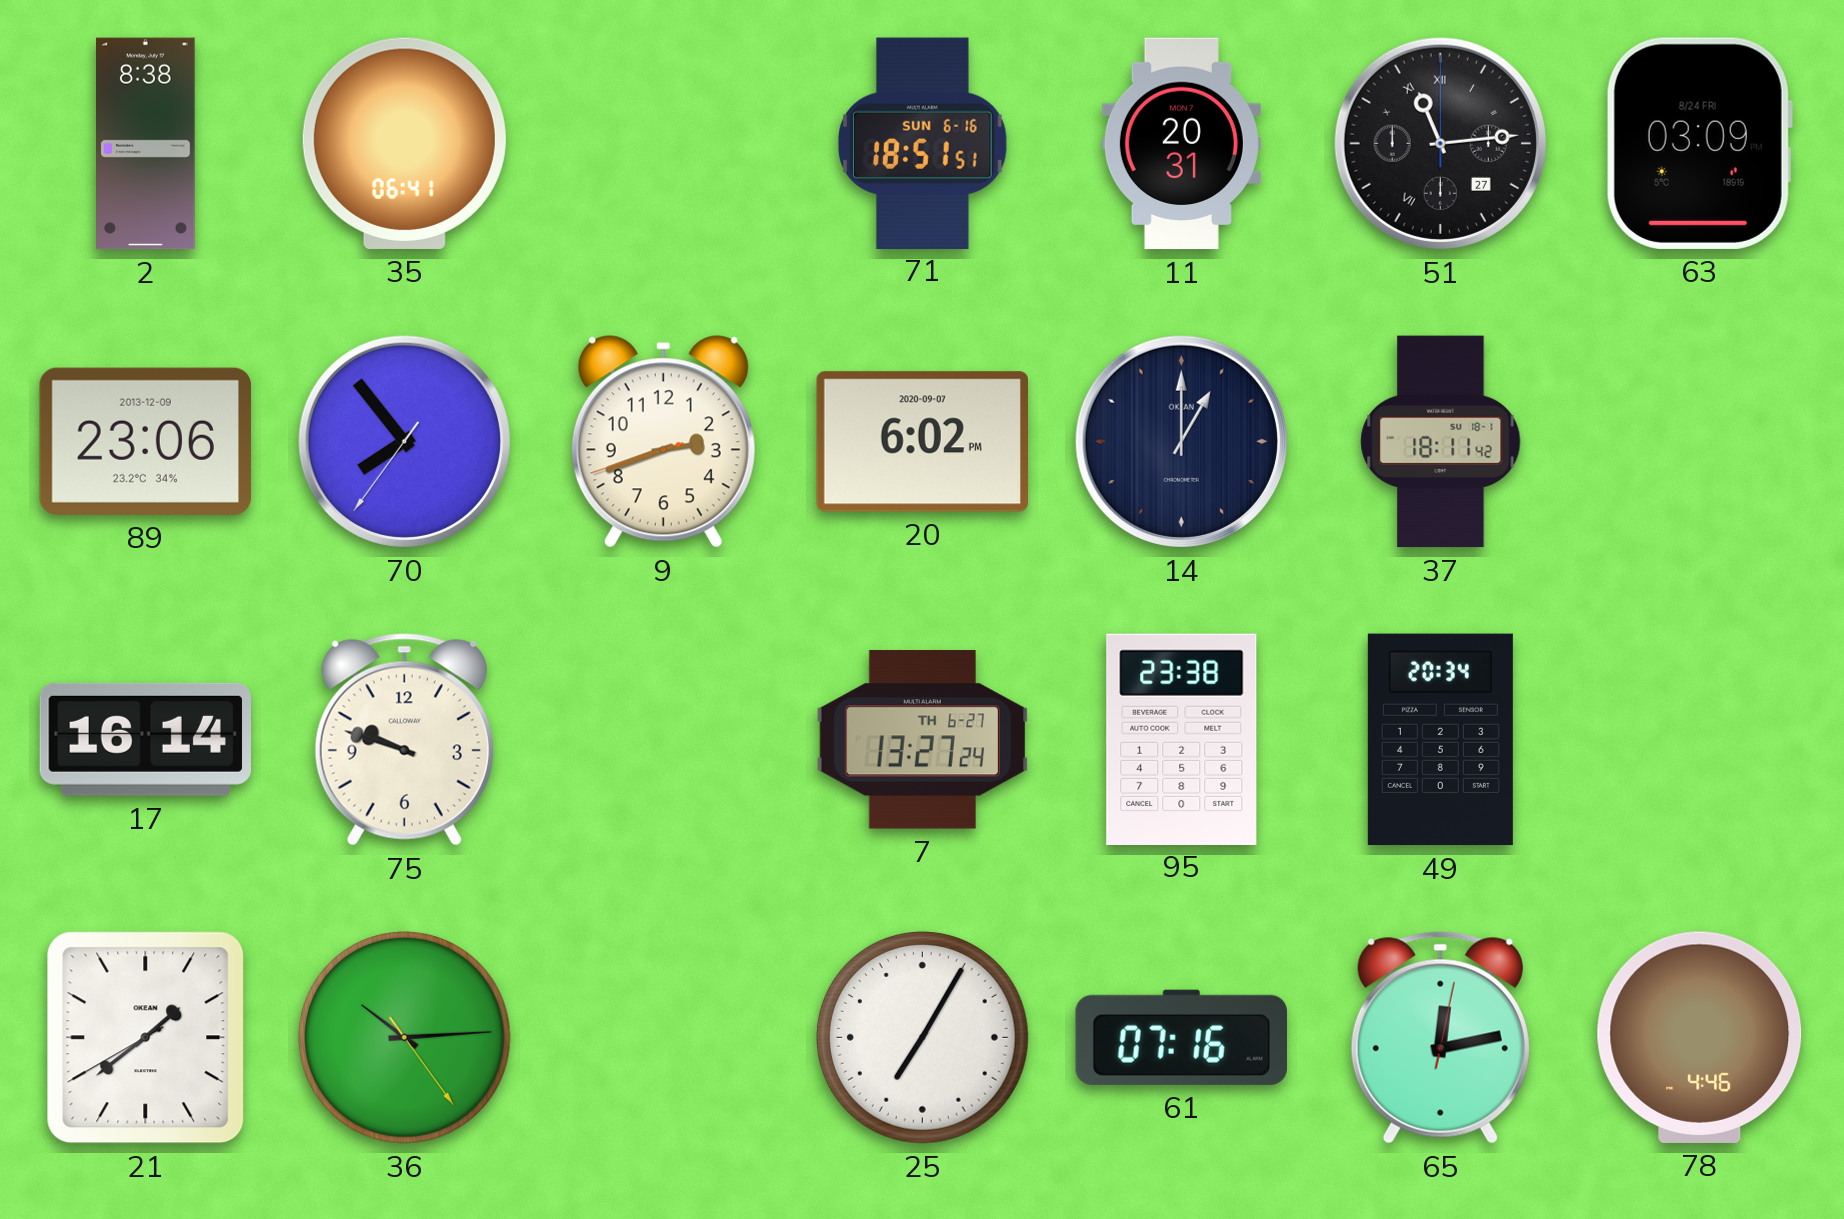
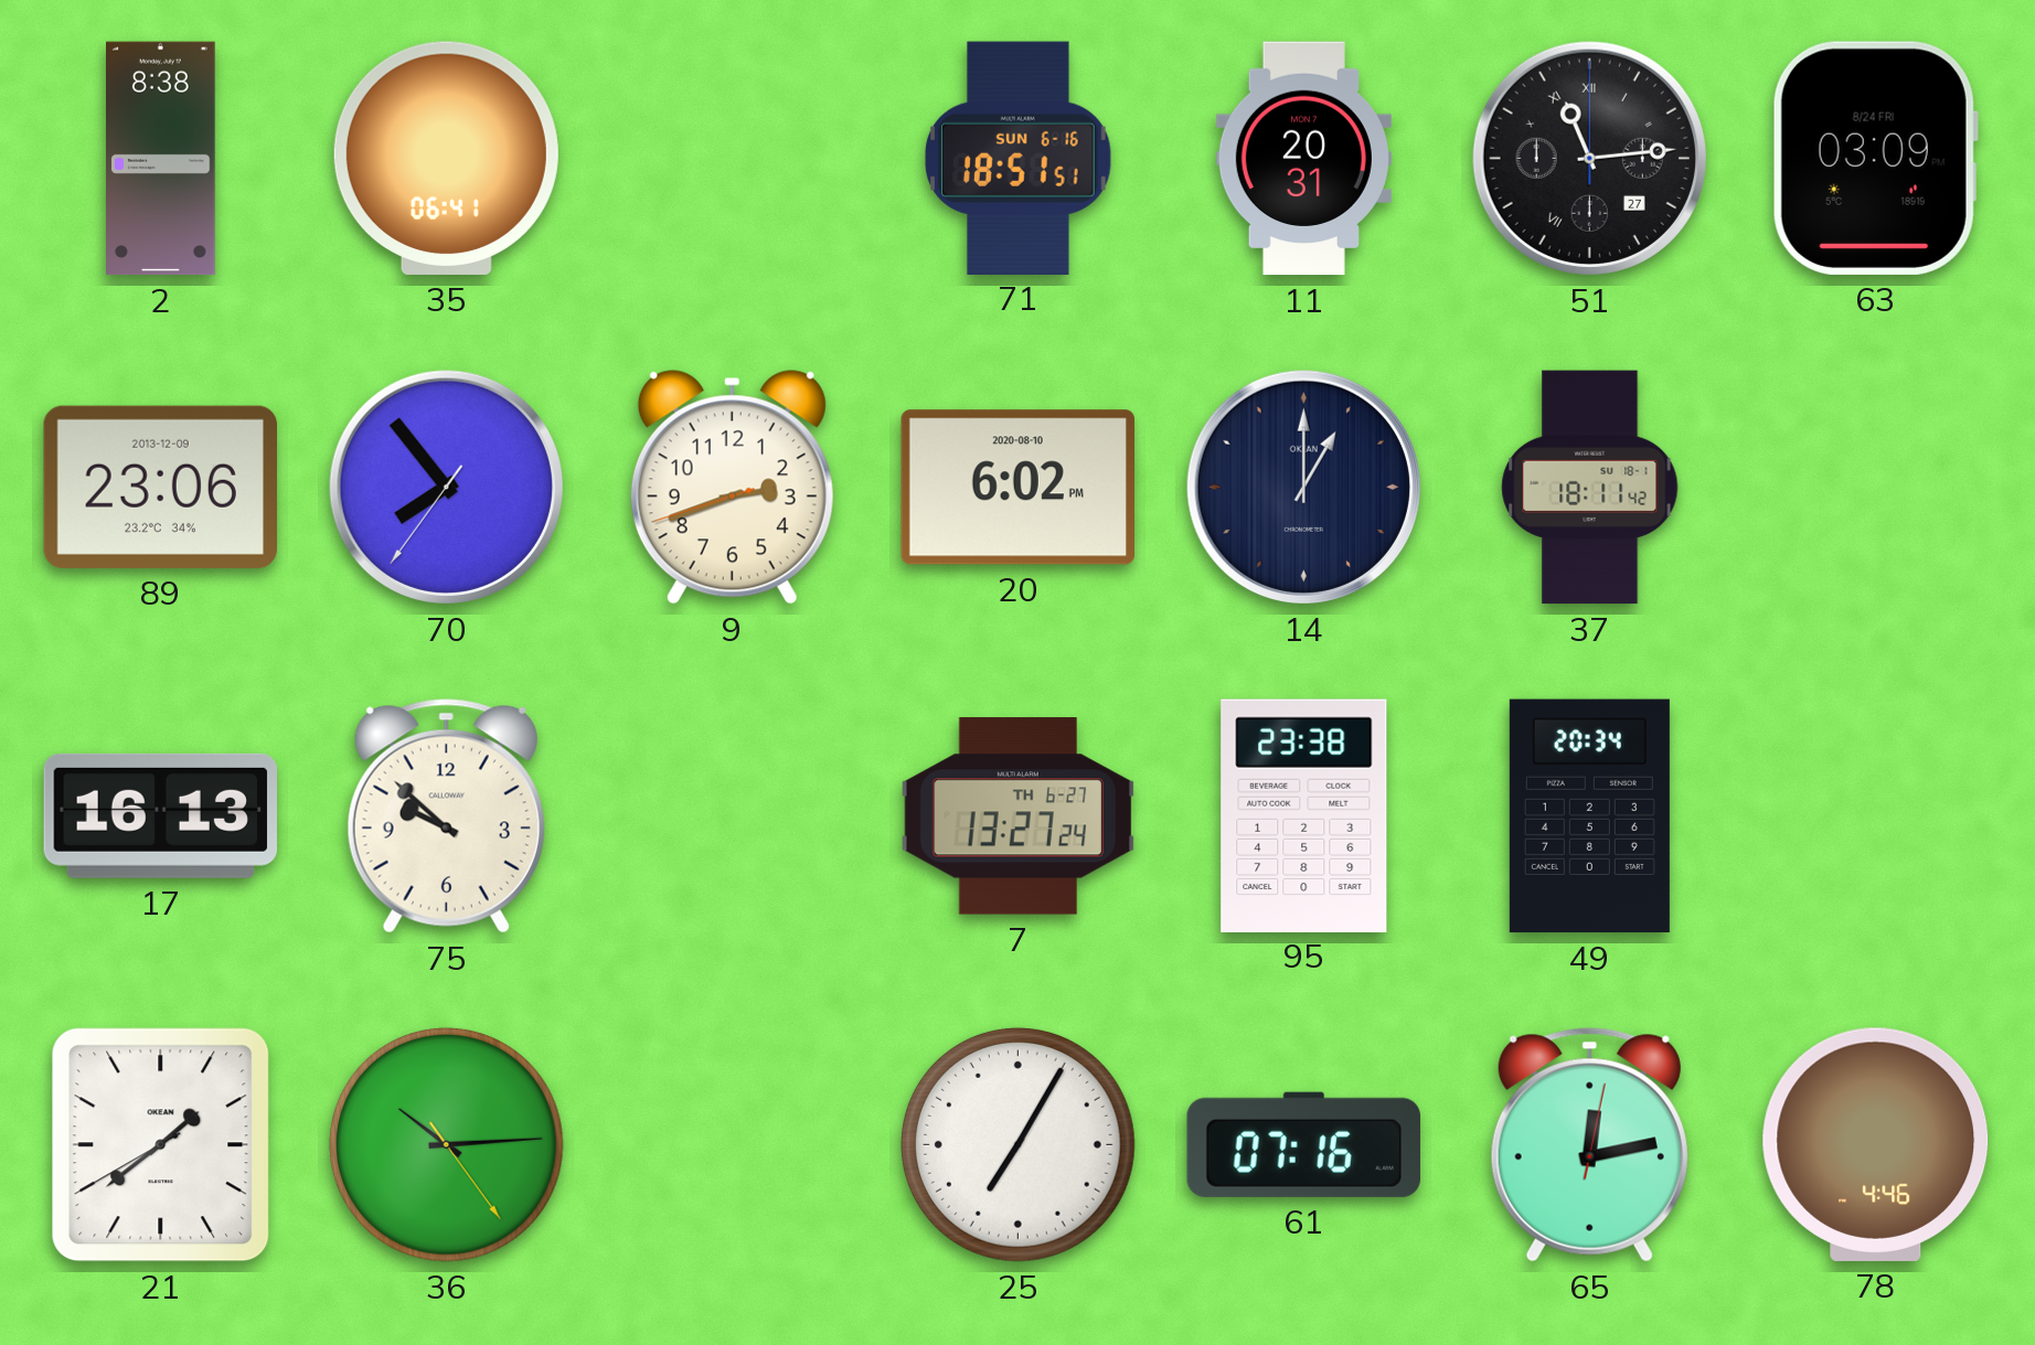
20 date: 2020-09-07 -> 2020-08-10 (1017, 488)
17: 16:14 -> 16:13 (160, 815)
75: 9:48 -> 9:52 (446, 816)
